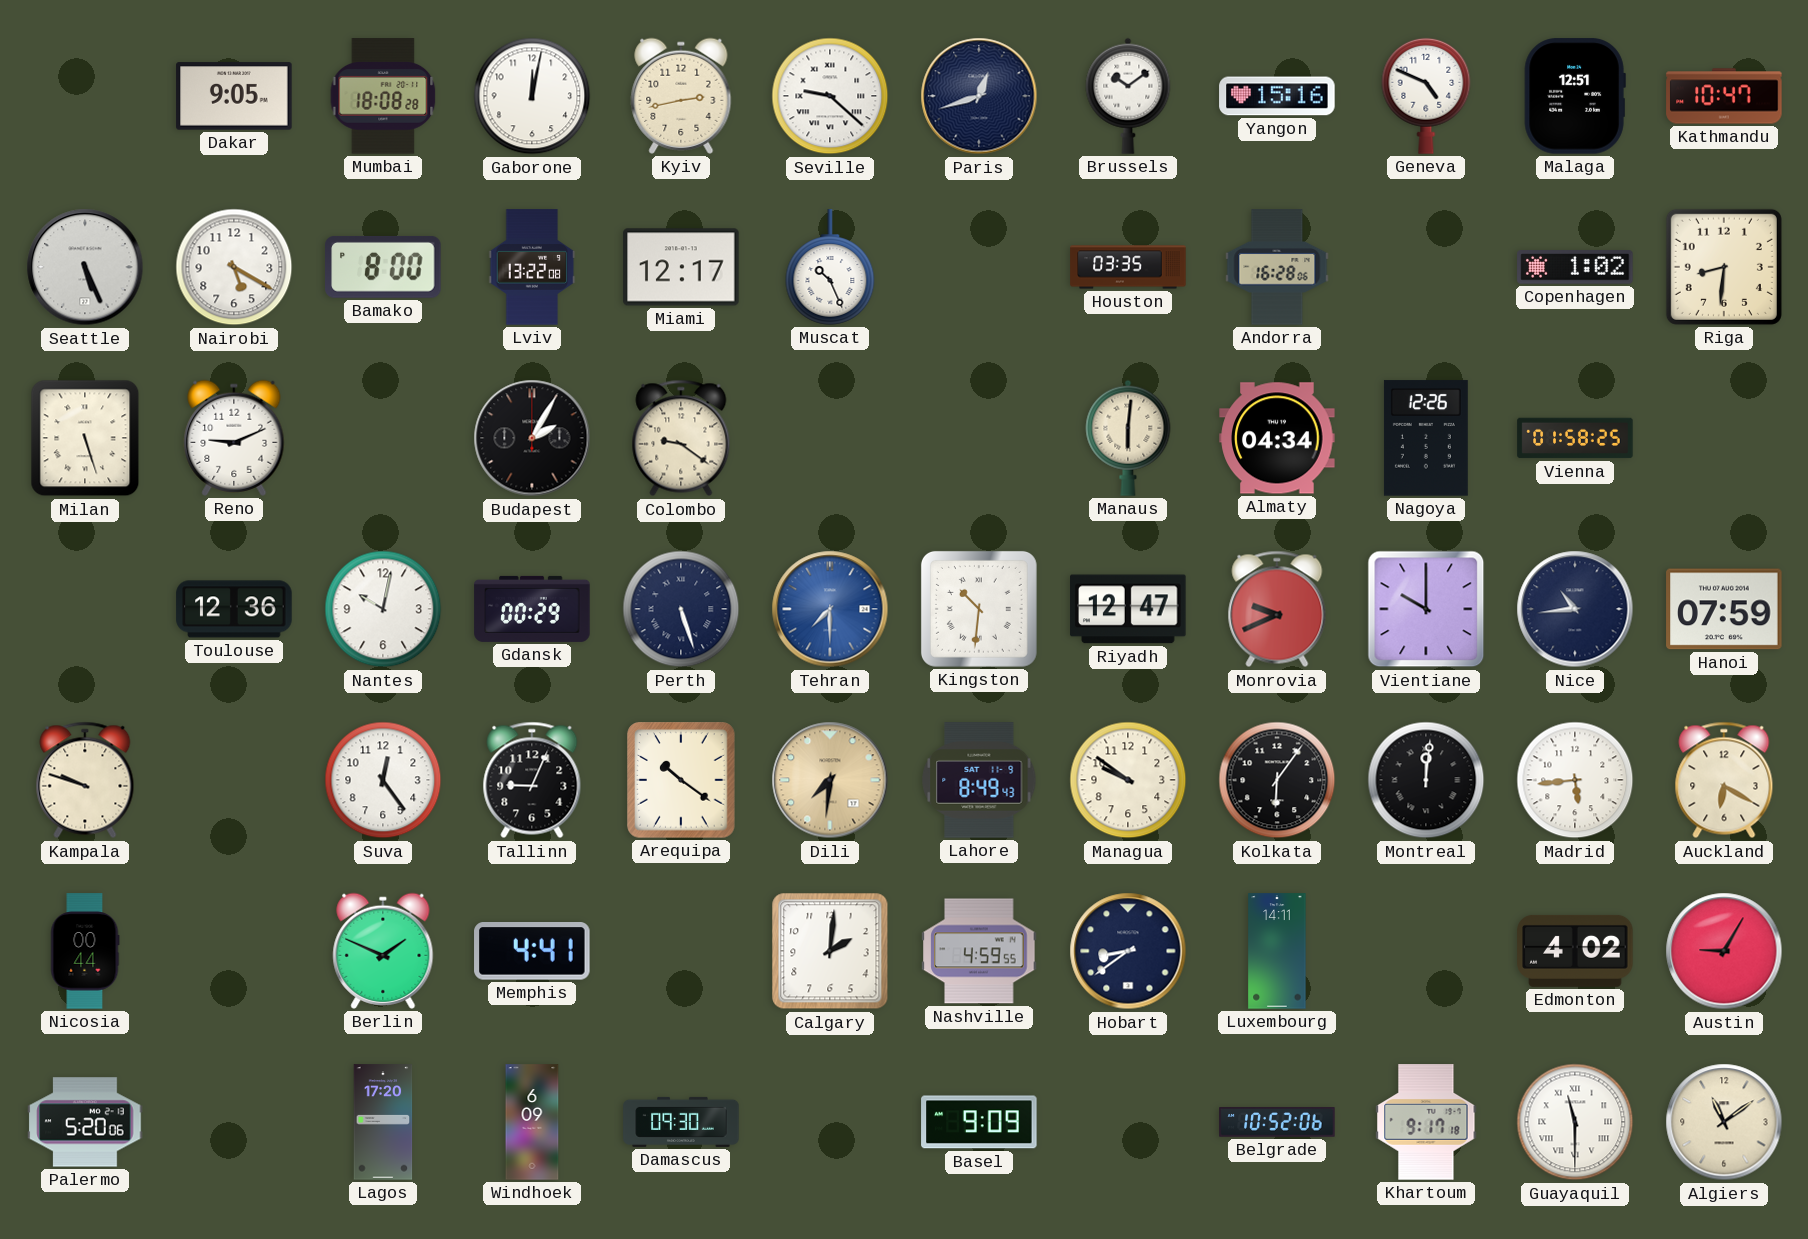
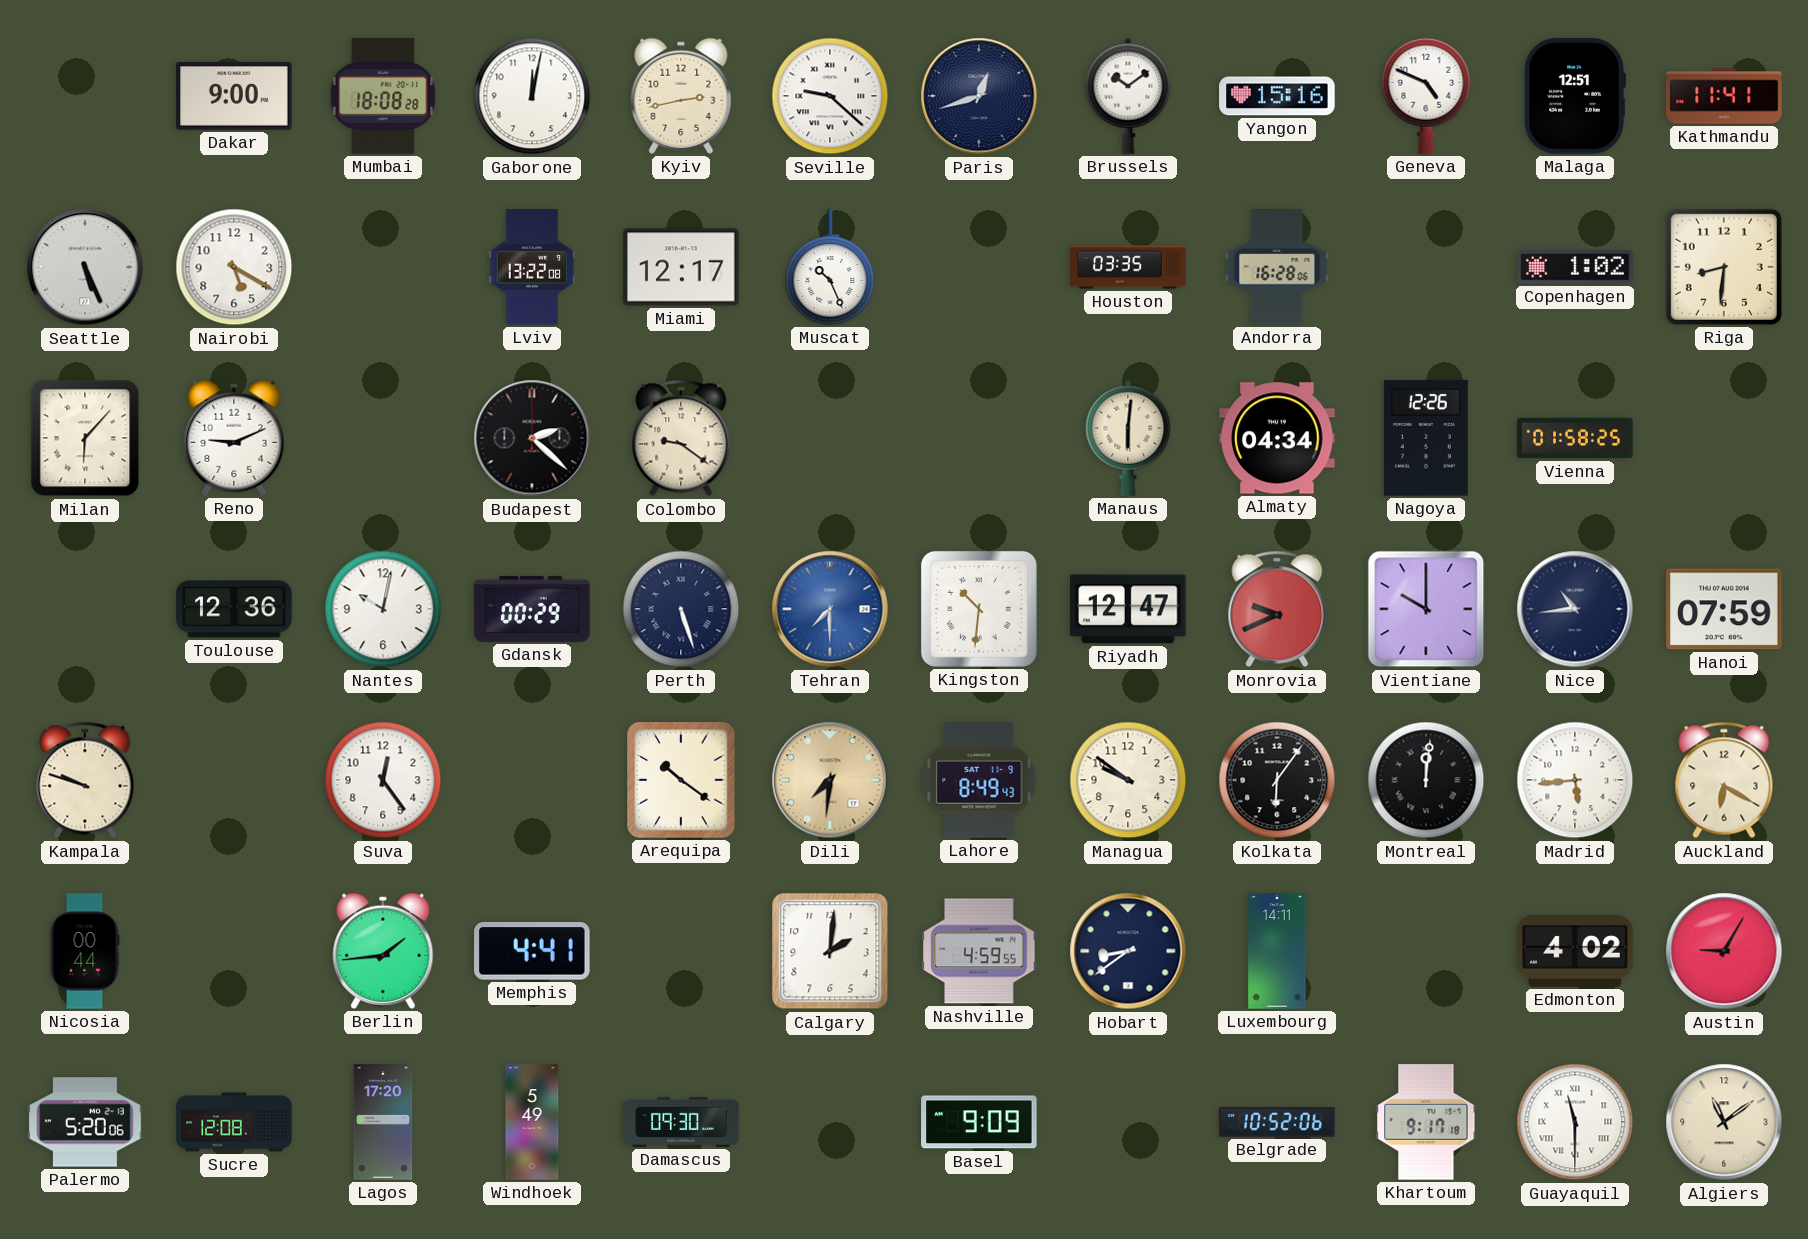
Dakar: 9:05 -> 9:00 (234, 96)
Kathmandu: 10:47 -> 11:41 (1724, 96)
Bamako: 8:00 -> none (383, 267)
Milan: 5:27 -> 6:07 (85, 438)
Budapest: 2:05 -> 2:22 (532, 438)
Tallinn: 9:04 -> none (532, 780)
Berlin: 1:49 -> 1:44 (383, 951)
Sucre: none -> 12:08 (234, 1122)
Windhoek: 6:09 -> 5:49 (532, 1122)
